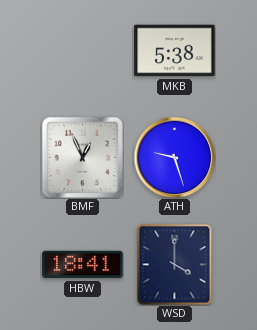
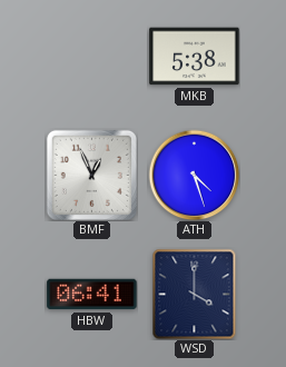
ATH: 9:27 -> 4:27 (194, 175)
HBW: 18:41 -> 06:41 (92, 295)
